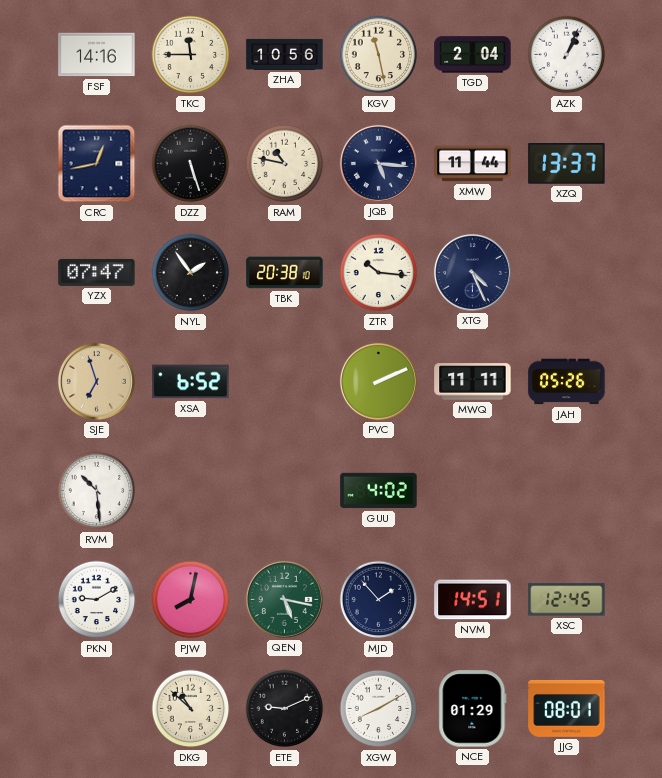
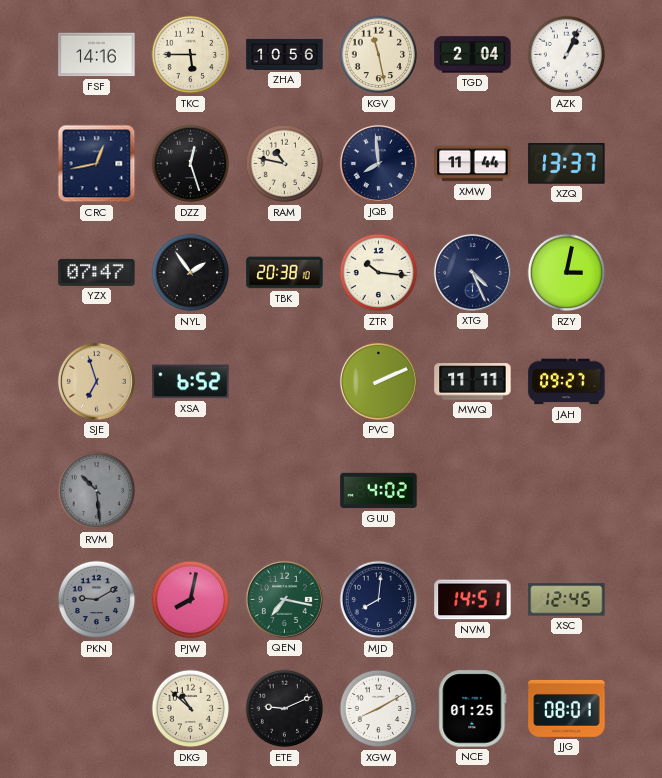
TKC: 11:45 -> 5:45 (191, 55)
DZZ: 5:27 -> 12:27 (191, 164)
JQB: 5:16 -> 7:59 (378, 163)
RZY: none -> 3:02 (567, 273)
JAH: 05:26 -> 09:27 (567, 382)
RVM dial: white -> grey (97, 491)
PKN dial: white -> grey (97, 600)
QEN: 5:17 -> 7:17 (284, 599)
MJD: 1:53 -> 8:01 (379, 600)
NCE: 01:29 -> 01:25 (473, 709)
